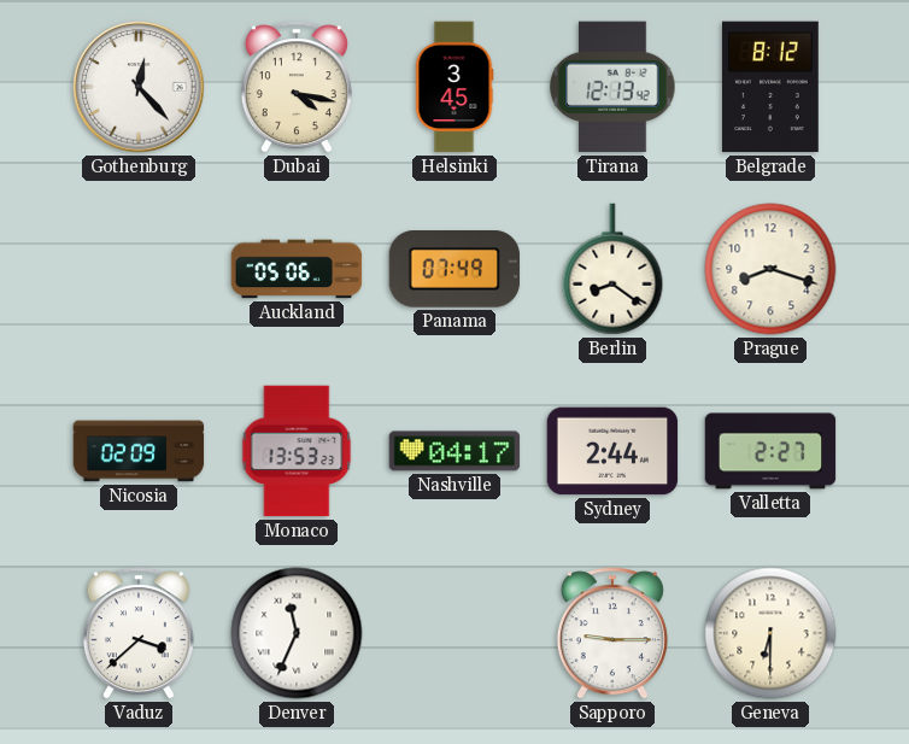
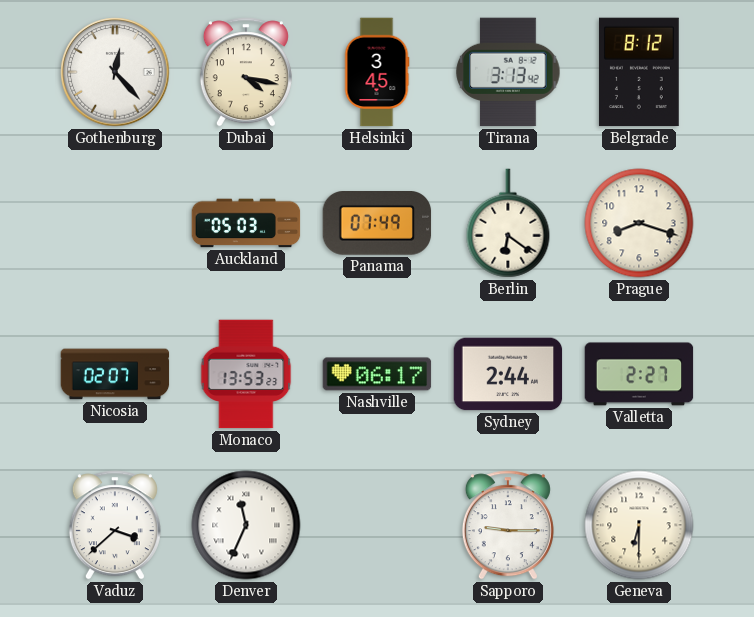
Tirana: 12:13 -> 3:13 (508, 72)
Auckland: 05:06 -> 05:03 (246, 223)
Berlin: 8:21 -> 6:21 (508, 223)
Nicosia: 02:09 -> 02:07 (115, 374)
Nashville: 04:17 -> 06:17 (377, 374)
